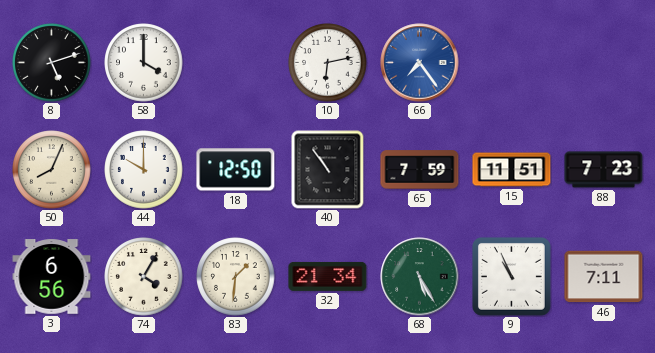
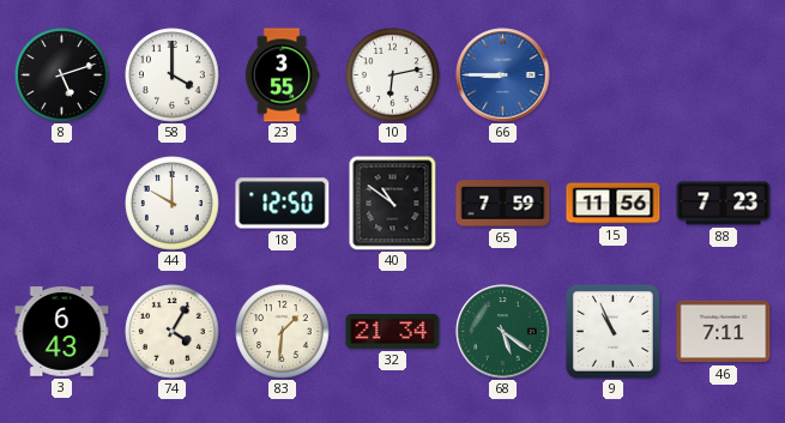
23: none -> 3:55 (282, 75)
66: 7:24 -> 8:45 (503, 75)
50: 8:04 -> none (52, 170)
40: 10:54 -> 10:51 (393, 204)
15: 11:51 -> 11:56 (614, 204)
3: 6:56 -> 6:43 (62, 332)
68: 5:25 -> 5:21 (503, 332)
